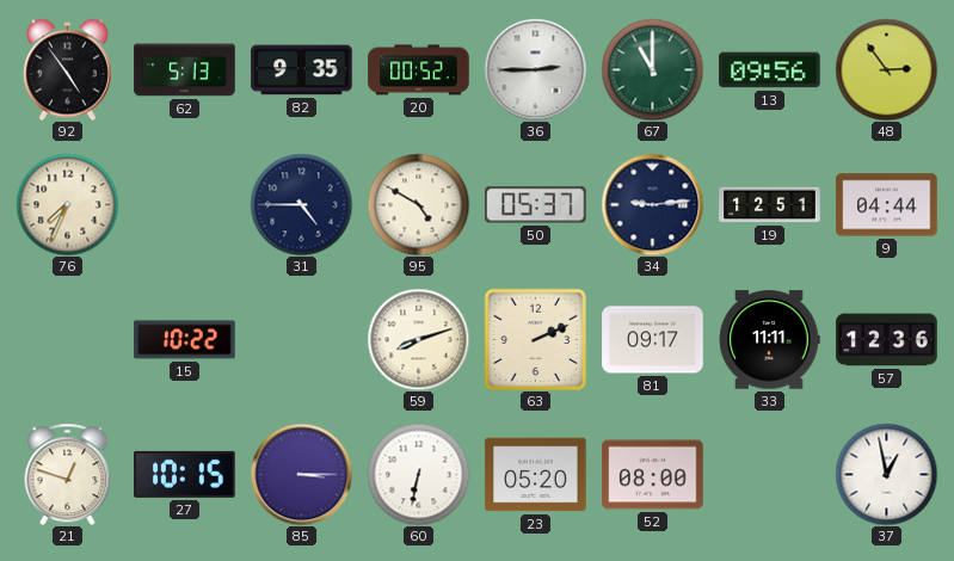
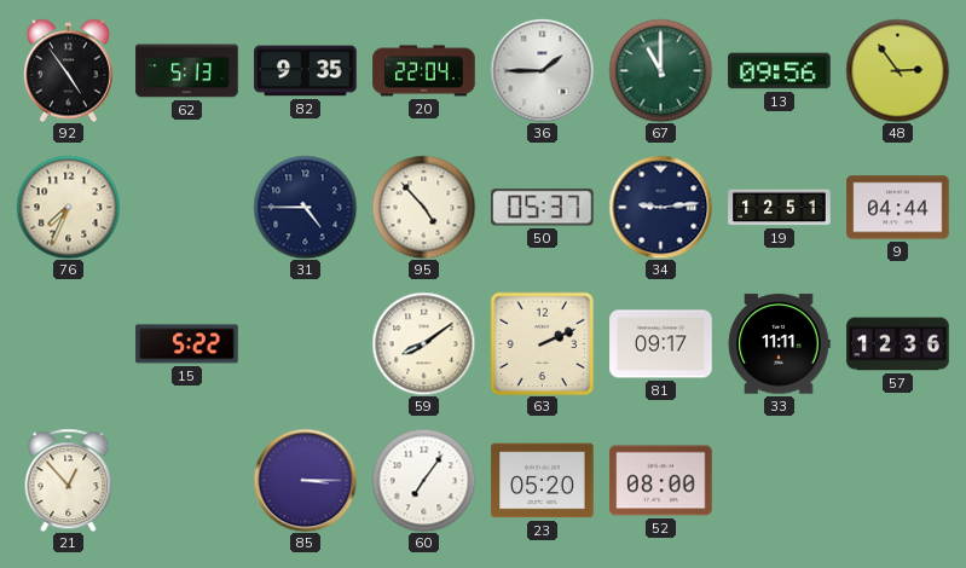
20: 00:52 -> 22:04 (424, 71)
36: 2:45 -> 1:45 (542, 70)
95: 4:50 -> 4:53 (423, 207)
15: 10:22 -> 5:22 (187, 344)
59: 8:12 -> 8:09 (423, 343)
21: 12:48 -> 12:53 (69, 480)
27: 10:15 -> none (185, 474)
60: 6:32 -> 7:06 (423, 480)
37: 12:58 -> none (886, 474)
